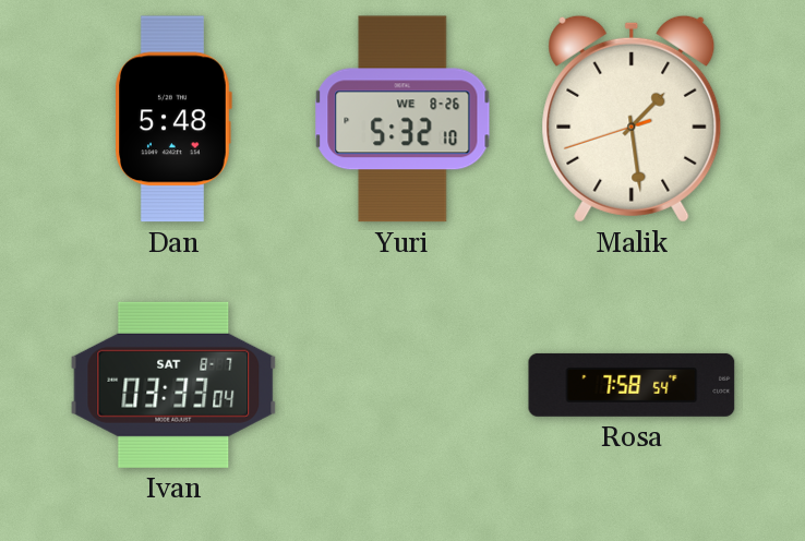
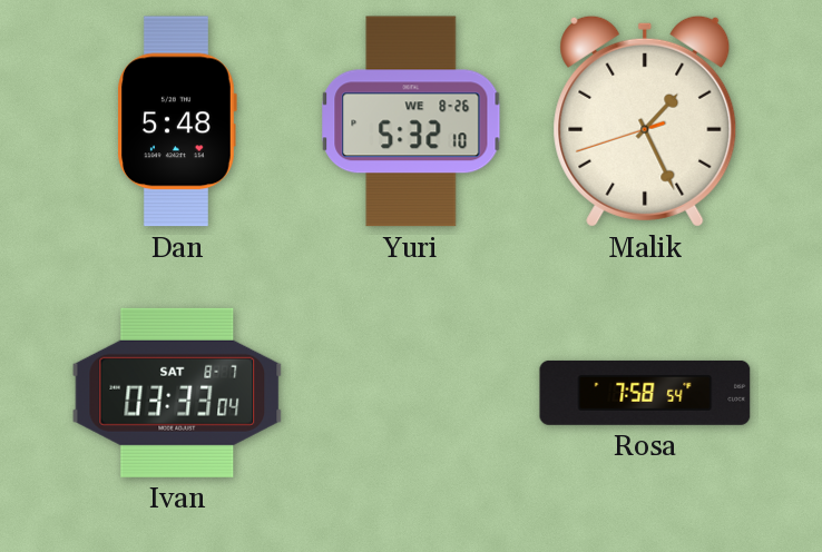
Malik: 1:28 -> 1:25 (645, 121)
